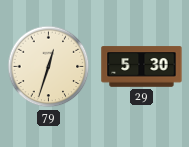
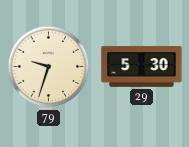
79: 12:33 -> 9:33 (49, 67)
